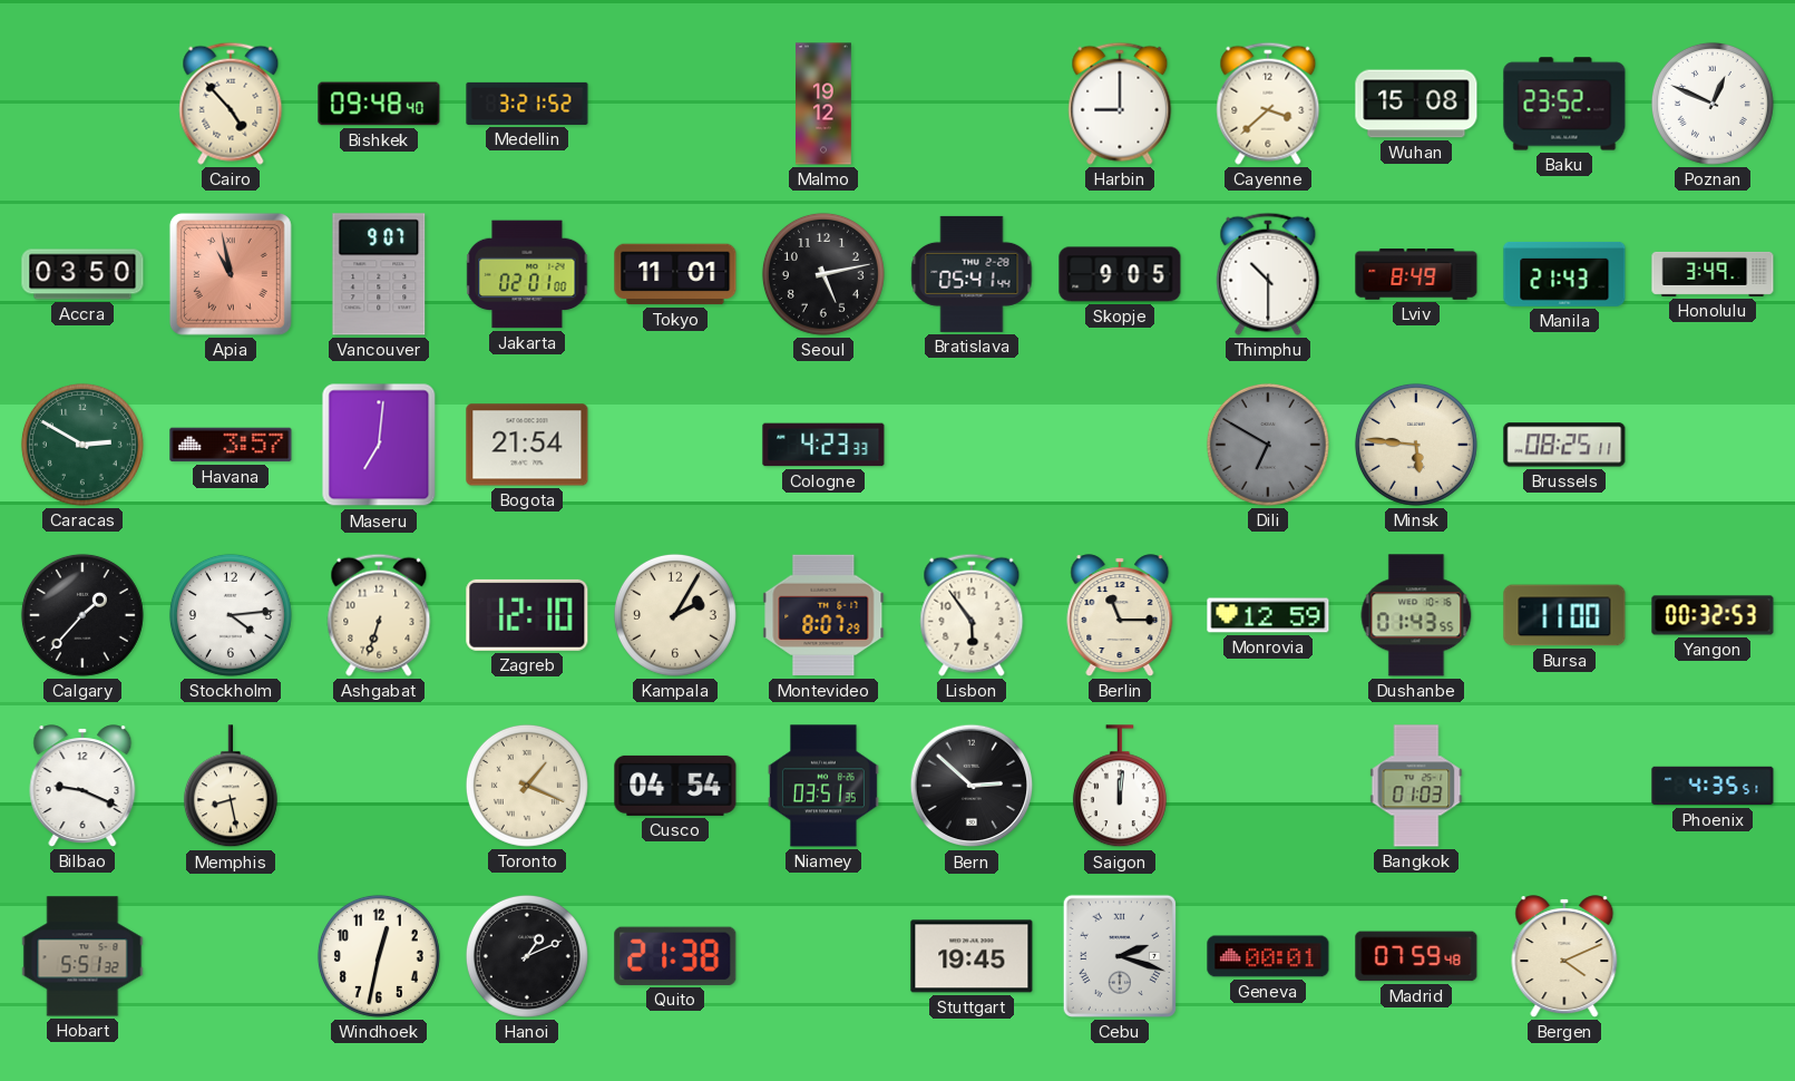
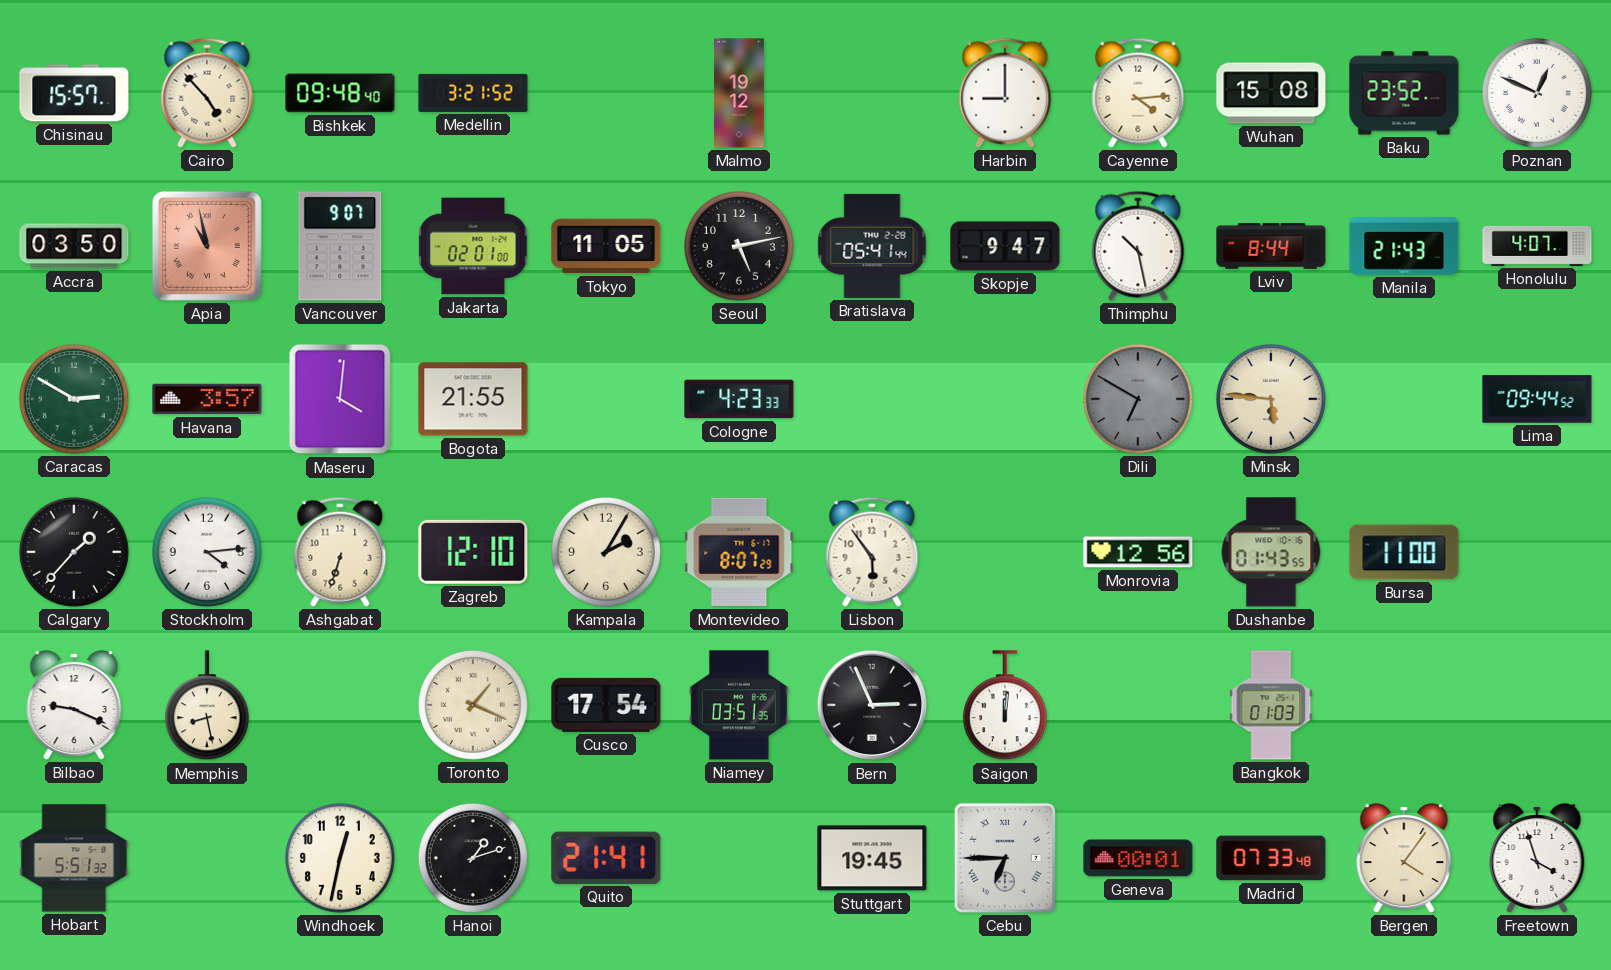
Chisinau: none -> 15:57 (74, 93)
Cayenne: 3:38 -> 4:14 (1138, 93)
Tokyo: 11:01 -> 11:05 (606, 246)
Skopje: 9:05 -> 9:47 (1005, 246)
Thimphu: 10:30 -> 10:28 (1138, 246)
Lviv: 8:49 -> 8:44 (1271, 246)
Honolulu: 3:49 -> 4:07 (1537, 246)
Maseru: 7:01 -> 4:01 (340, 399)
Bogota: 21:54 -> 21:55 (473, 399)
Brussels: 08:25 -> none (1564, 445)
Lima: none -> 09:44 (1537, 399)
Berlin: 11:15 -> none (1120, 615)
Monrovia: 12:59 -> 12:56 (1138, 552)
Yangon: 00:32 -> none (1713, 615)
Cusco: 04:54 -> 17:54 (606, 705)
Bern: 2:52 -> 2:56 (872, 705)
Phoenix: 4:35 -> none (1713, 786)
Hanoi: 1:11 -> 1:12 (473, 858)
Quito: 21:38 -> 21:41 (606, 858)
Cebu: 2:18 -> 6:45 (1005, 858)
Madrid: 07:59 -> 07:33 (1271, 858)
Bergen: 4:11 -> 4:06 (1404, 858)
Freetown: none -> 3:57 (1537, 858)
